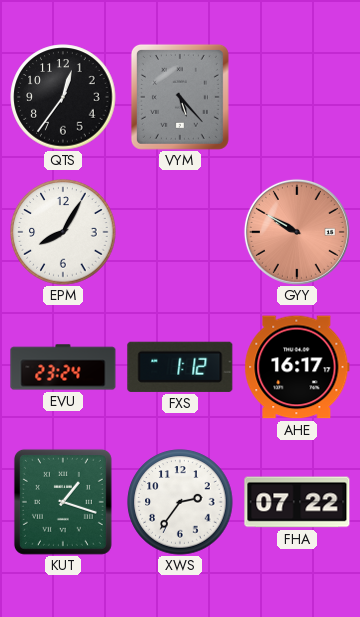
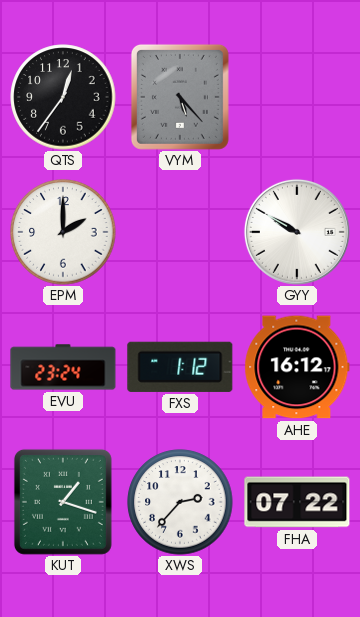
EPM: 8:05 -> 2:00 (63, 232)
GYY dial: salmon -> white (297, 232)
AHE: 16:17 -> 16:12 (297, 367)
XWS: 2:36 -> 2:37 (180, 502)
